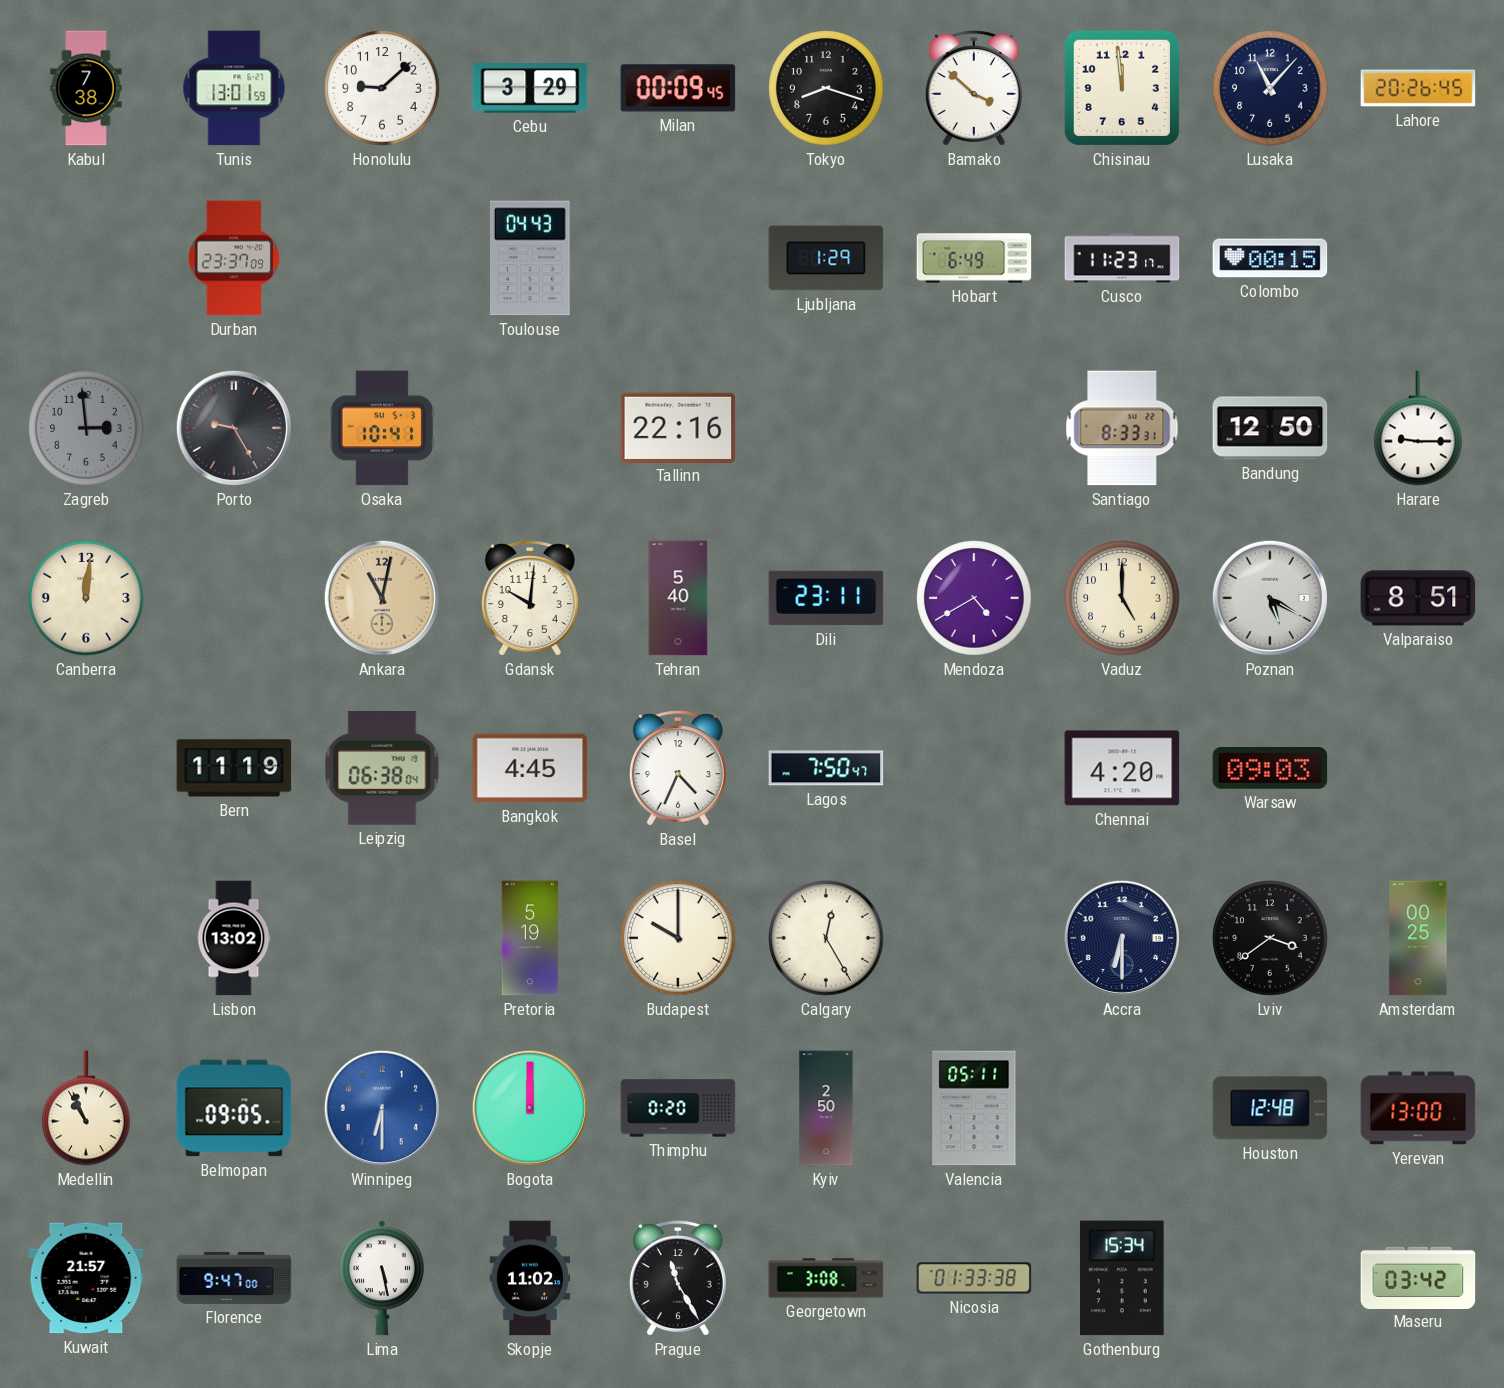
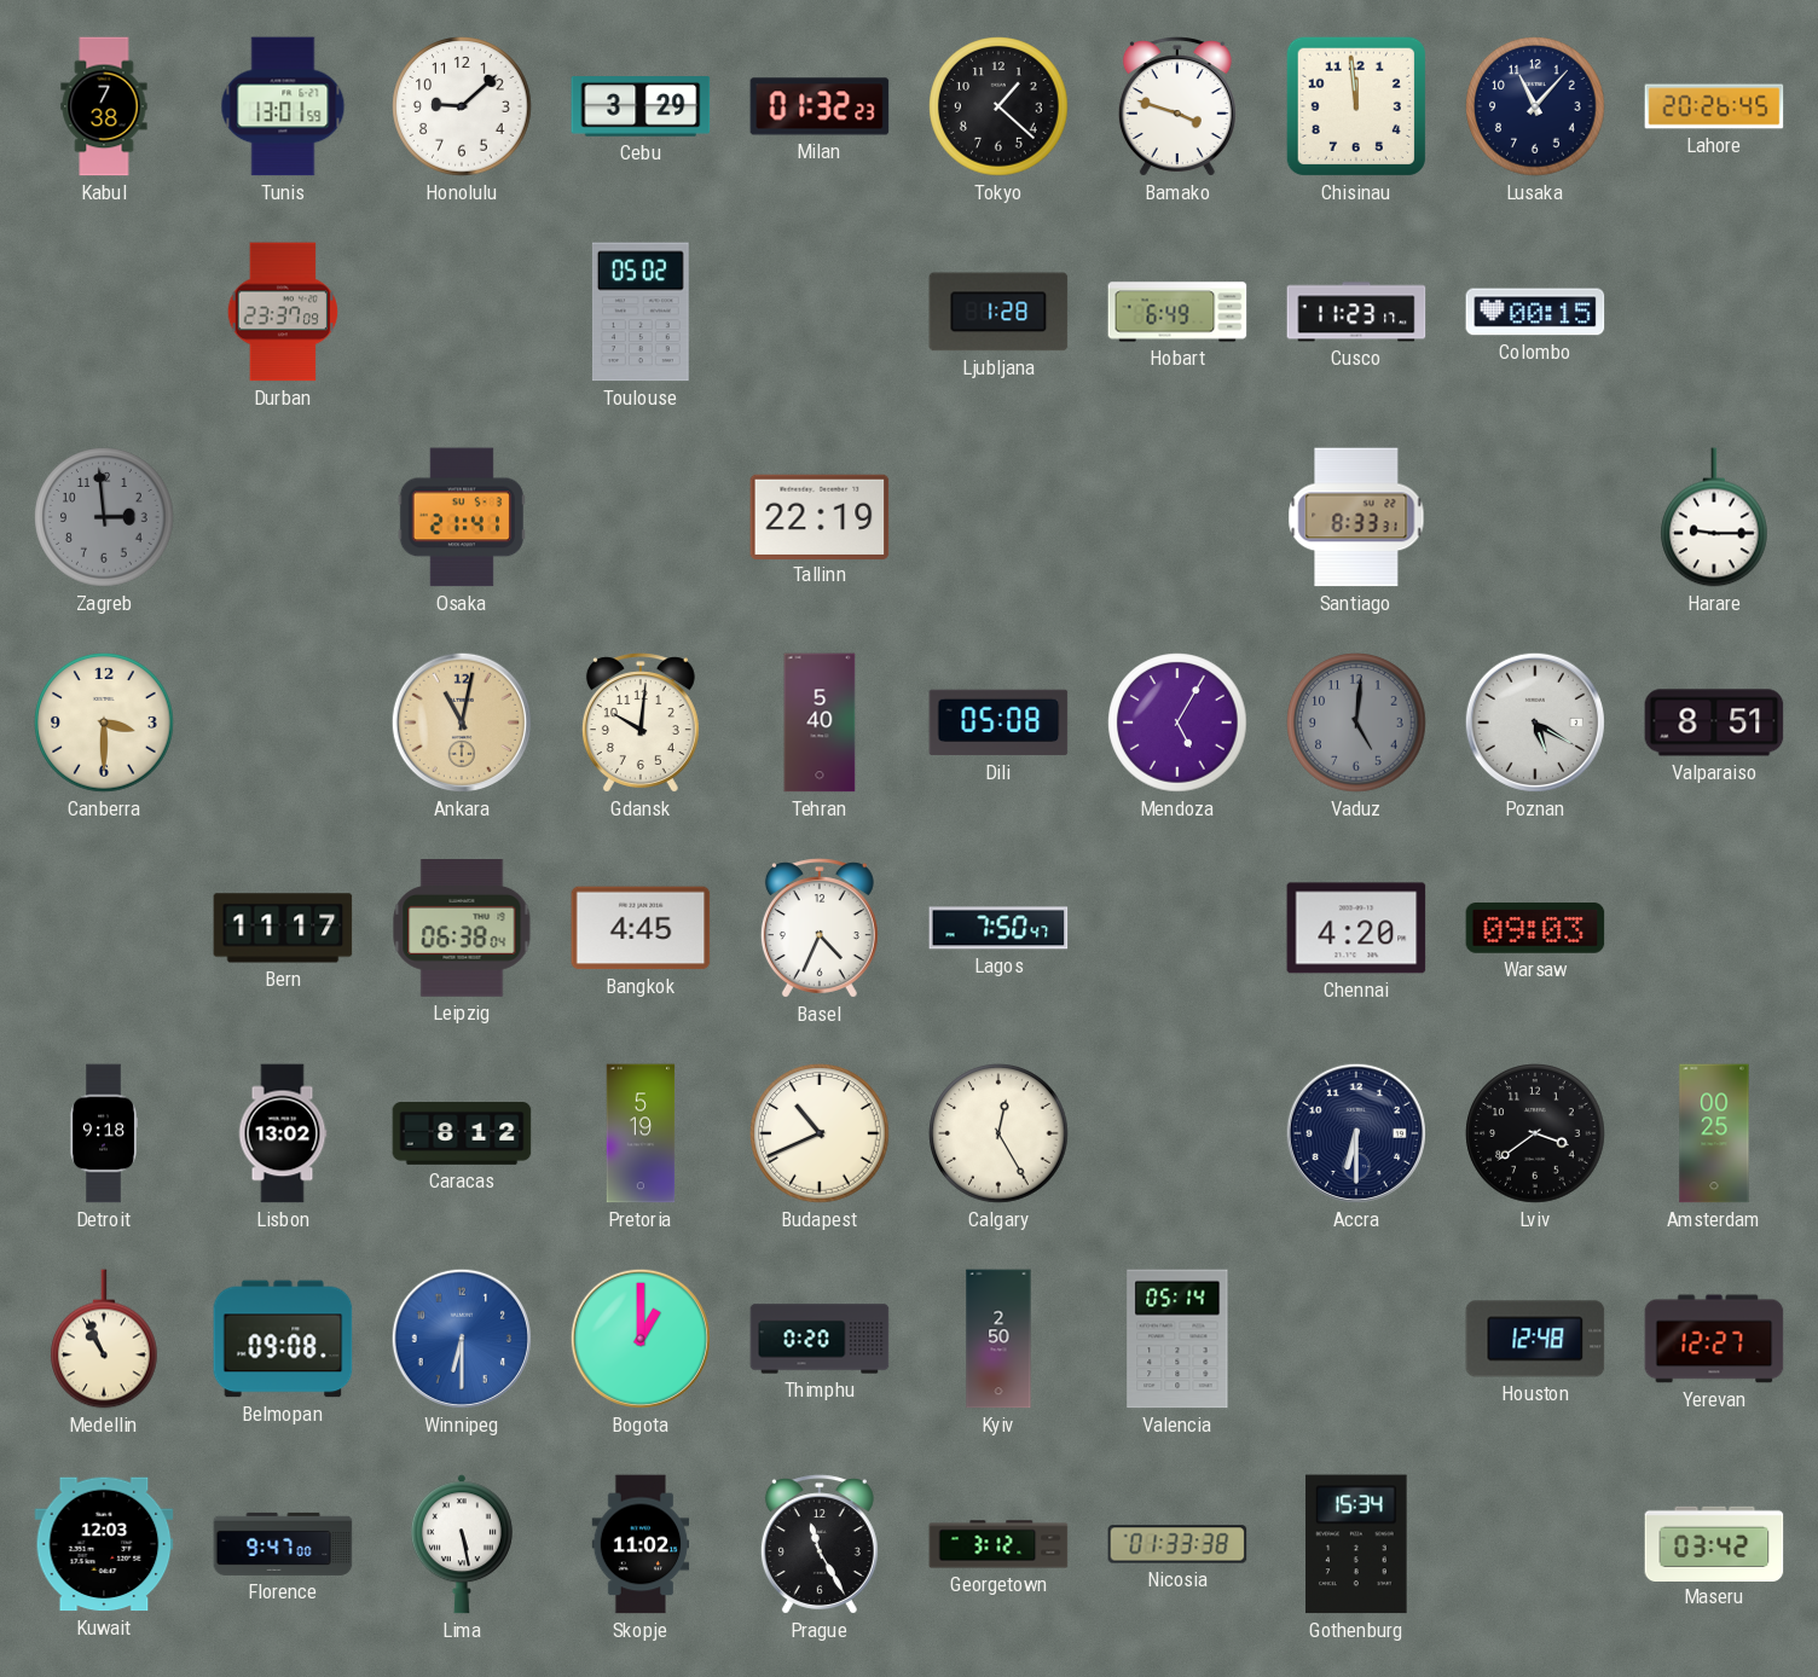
Milan: 00:09 -> 01:32 (820, 106)
Tokyo: 8:18 -> 1:22 (998, 106)
Bamako: 3:52 -> 3:48 (1177, 106)
Toulouse: 04:43 -> 05:02 (641, 312)
Ljubljana: 1:29 -> 1:28 (998, 312)
Porto: 9:25 -> none (234, 428)
Osaka: 10:41 -> 21:41 (462, 517)
Tallinn: 22:16 -> 22:19 (820, 516)
Bandung: 12:50 -> none (1270, 428)
Canberra: 12:01 -> 3:30 (104, 723)
Dili: 23:11 -> 05:08 (998, 723)
Mendoza: 4:40 -> 5:05 (1177, 723)
Vaduz: 5:00 -> 5:01 (1356, 723)
Vaduz dial: cream -> grey (1356, 723)
Bern: 11:19 -> 11:17 (283, 928)
Detroit: none -> 9:18 (104, 1133)
Caracas: none -> 8:12 (462, 1135)
Budapest: 10:00 -> 10:41 (820, 1133)
Belmopan: 09:05 -> 09:08 (283, 1339)
Bogota: 12:00 -> 1:00 (641, 1339)
Valencia: 05:11 -> 05:14 (1177, 1339)
Yerevan: 13:00 -> 12:27 (1714, 1339)
Kuwait: 21:57 -> 12:03 (104, 1544)
Georgetown: 3:08 -> 3:12 (998, 1544)
